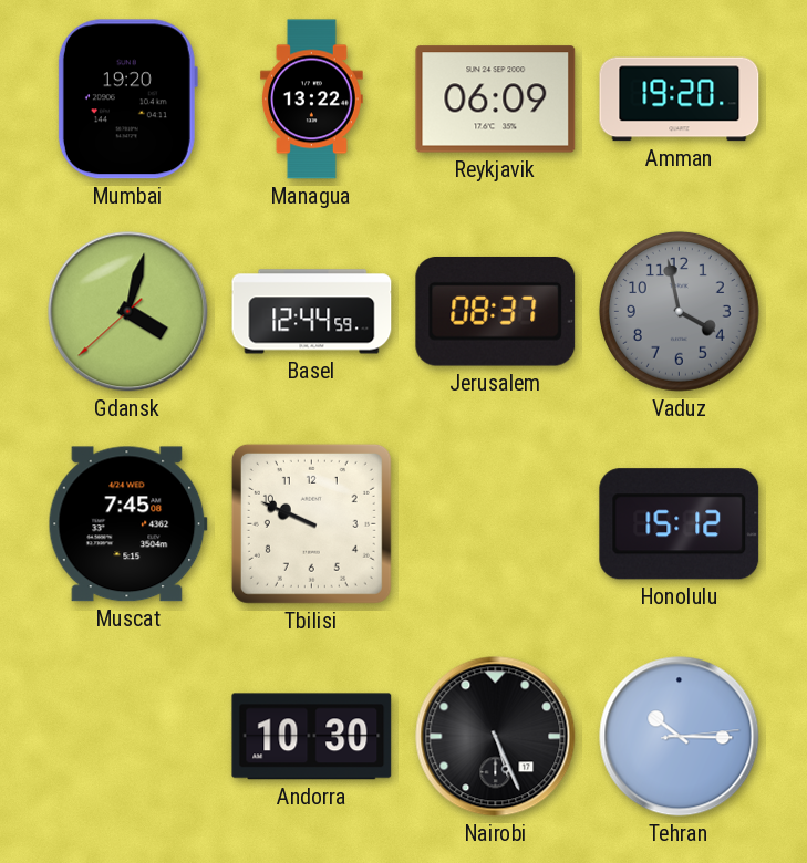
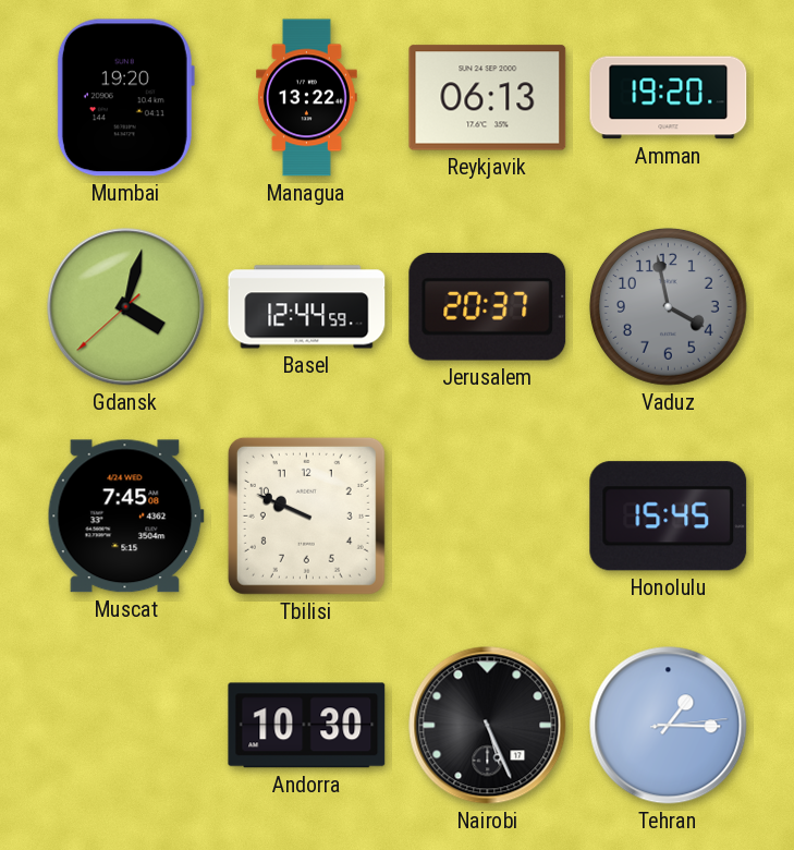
Reykjavik: 06:09 -> 06:13 (488, 98)
Jerusalem: 08:37 -> 20:37 (488, 307)
Honolulu: 15:12 -> 15:45 (669, 517)
Tehran: 10:15 -> 1:15 (669, 726)
